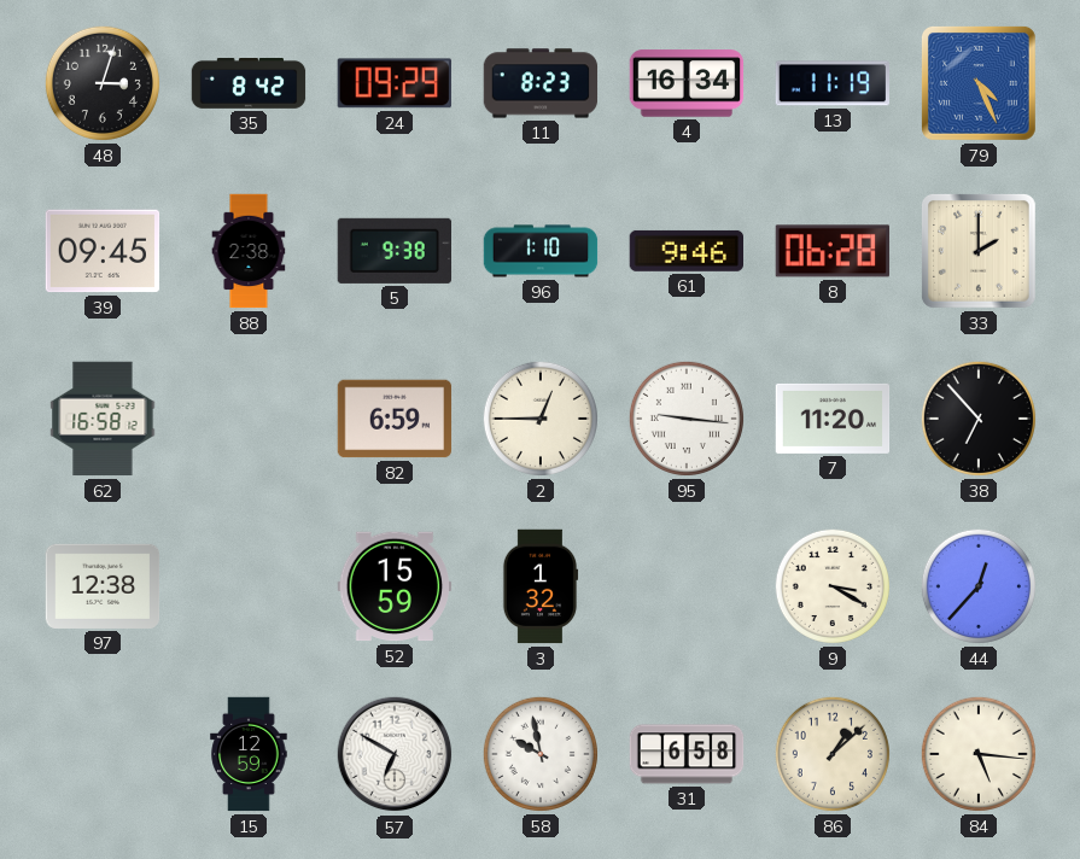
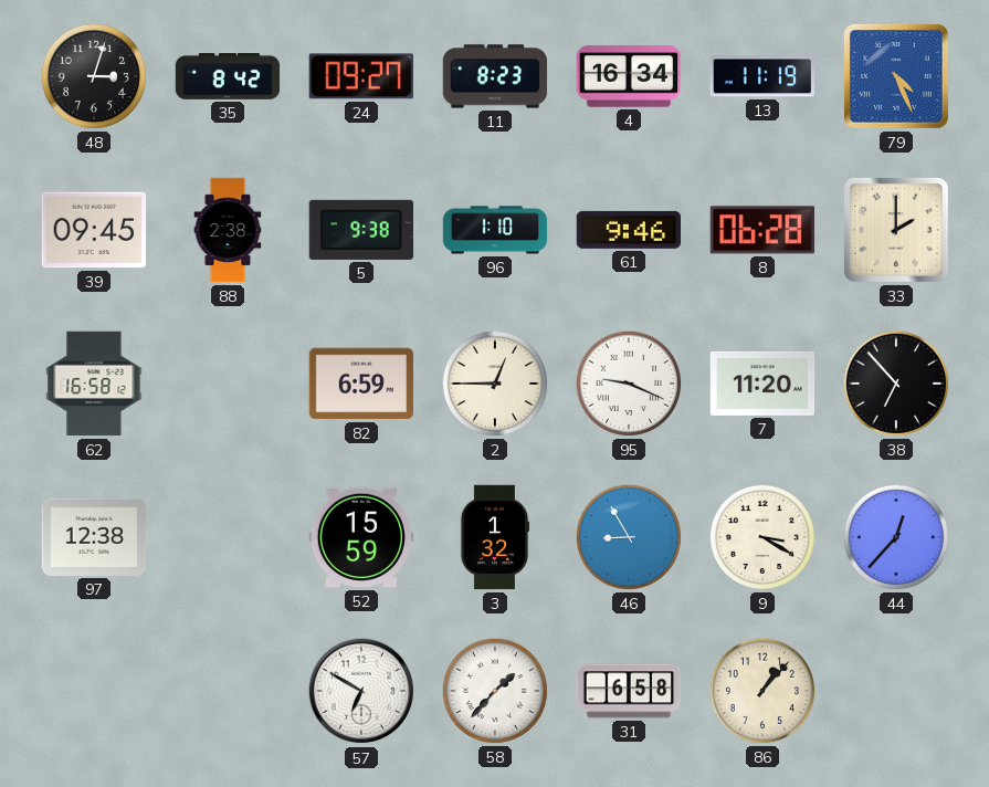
24: 09:29 -> 09:27 (361, 76)
95: 9:16 -> 9:19 (629, 384)
46: none -> 8:55 (629, 537)
15: 12:59 -> none (249, 754)
58: 9:58 -> 1:37 (495, 691)
86: 1:08 -> 1:07 (762, 691)
84: 5:16 -> none (979, 754)
